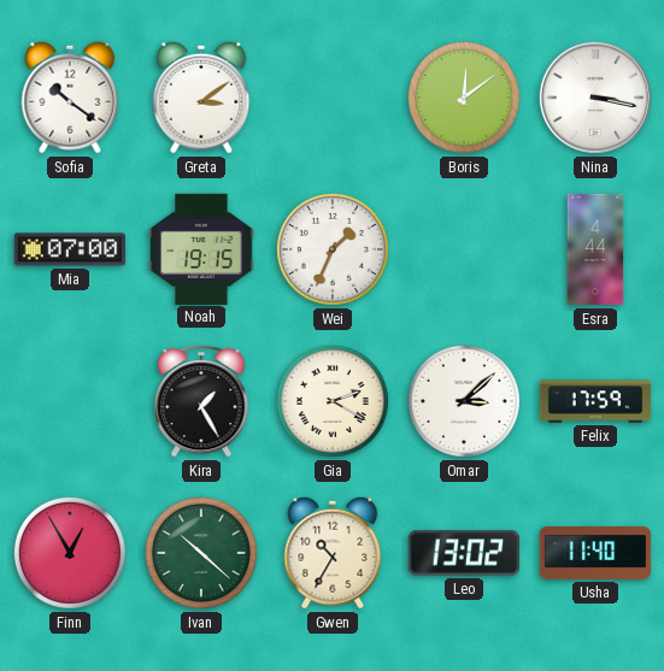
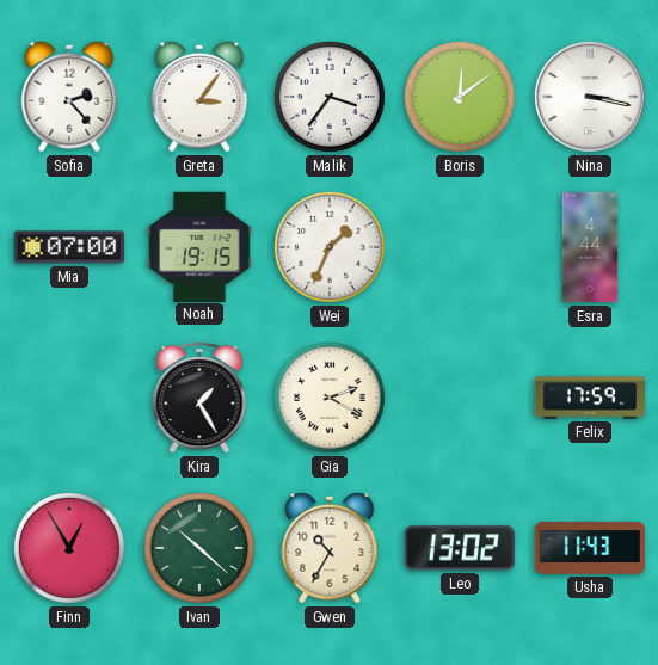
Sofia: 10:21 -> 2:23 (69, 97)
Greta: 3:09 -> 3:06 (199, 97)
Malik: none -> 3:36 (330, 97)
Omar: 3:08 -> none (464, 401)
Usha: 11:40 -> 11:43 (590, 549)
